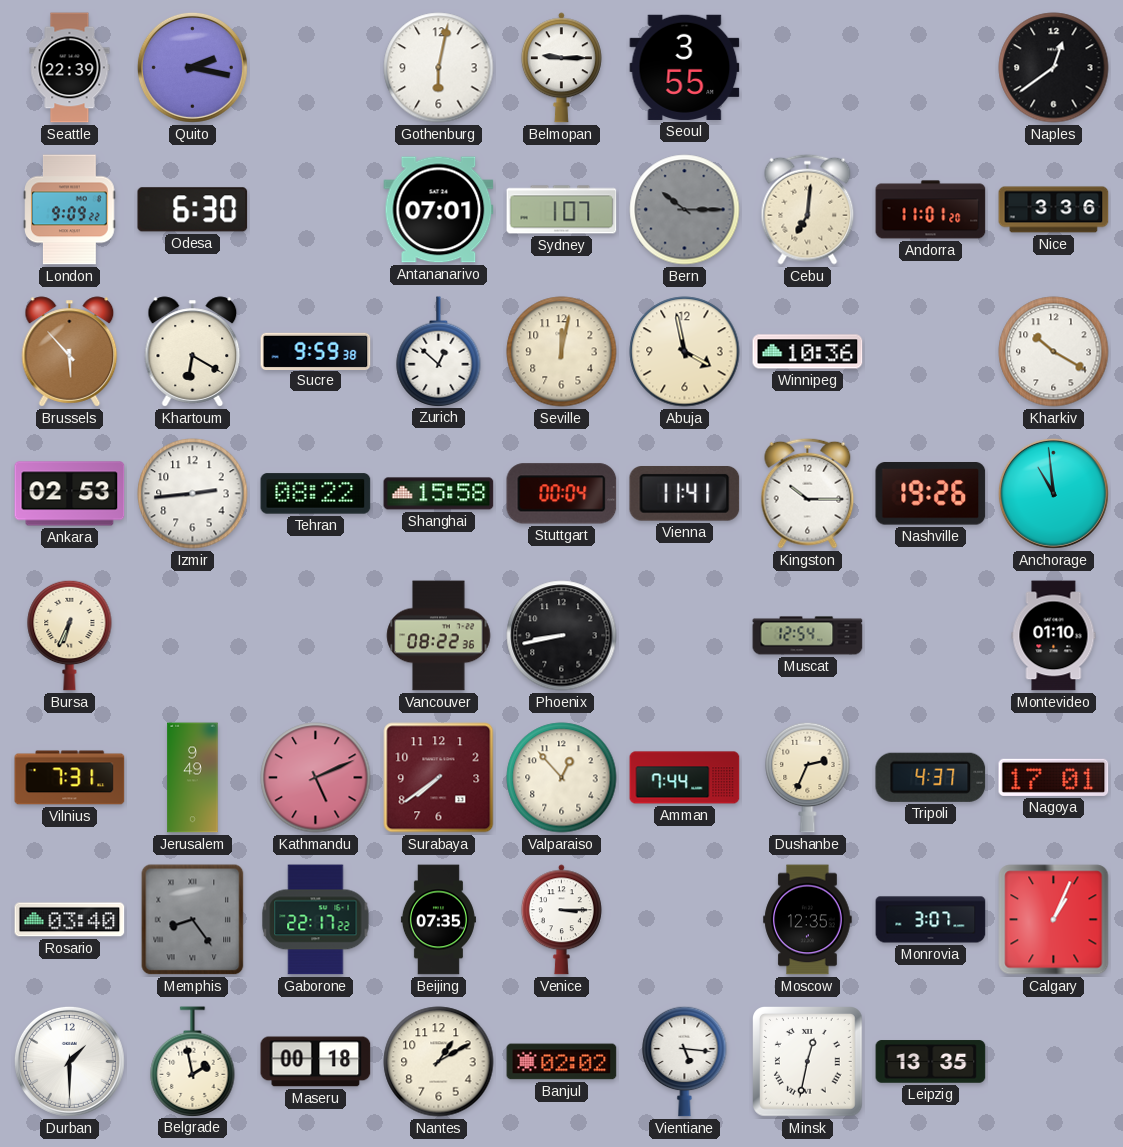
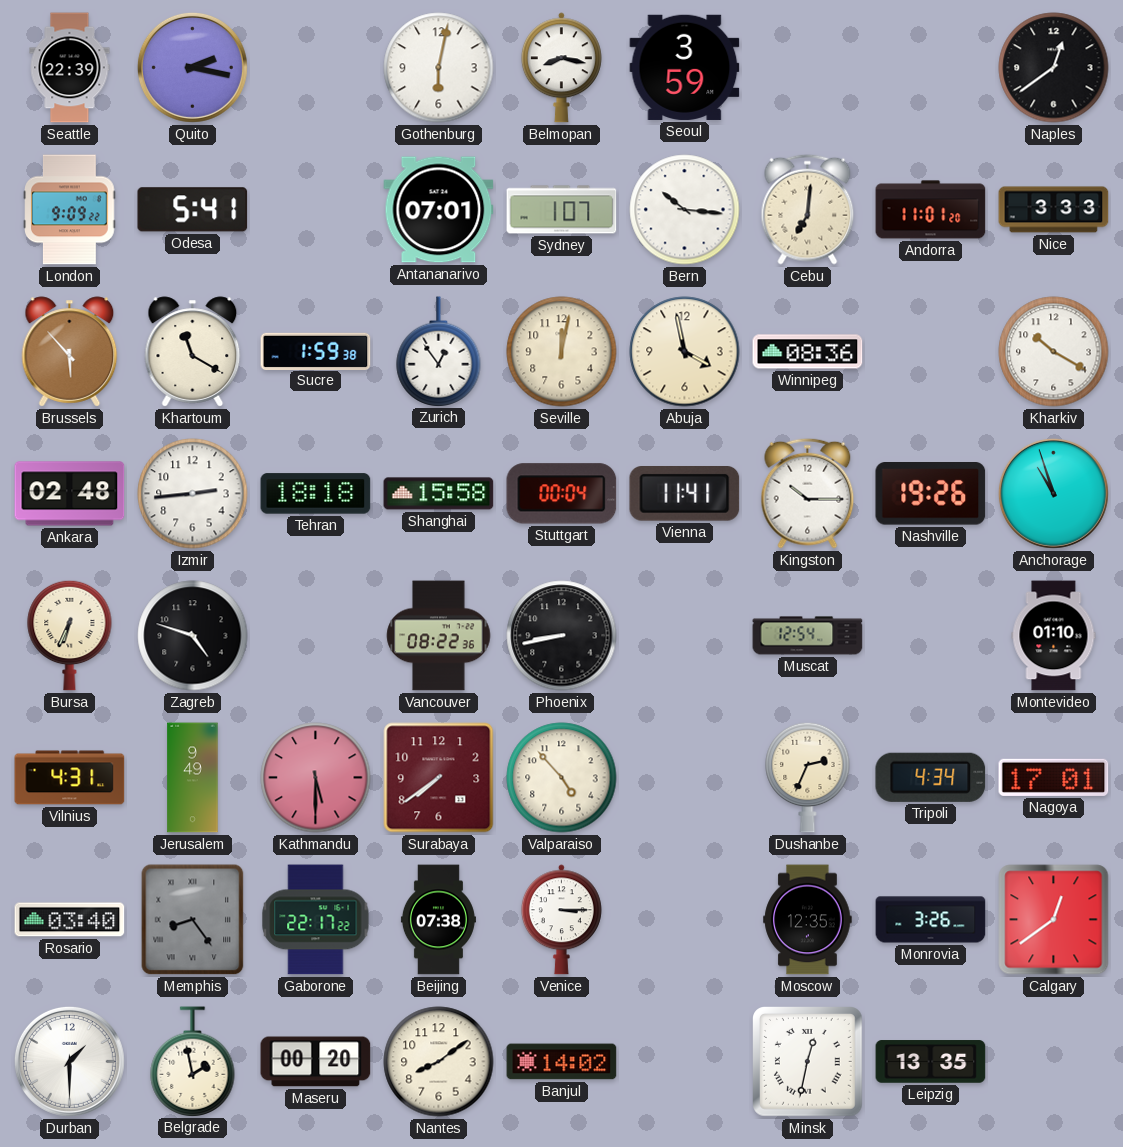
Belmopan: 9:15 -> 8:17 (561, 68)
Seoul: 3:55 -> 3:59 (685, 67)
Odesa: 6:30 -> 5:41 (193, 210)
Bern: 10:15 -> 10:16 (685, 210)
Bern dial: grey -> white (685, 210)
Nice: 3:36 -> 3:33 (1054, 210)
Khartoum: 6:20 -> 11:20 (193, 352)
Sucre: 9:59 -> 1:59 (316, 351)
Zurich: 12:52 -> 12:54 (439, 351)
Winnipeg: 10:36 -> 08:36 (808, 352)
Ankara: 02:53 -> 02:48 (70, 494)
Tehran: 08:22 -> 18:18 (316, 494)
Anchorage: 10:59 -> 10:57 (1053, 493)
Zagreb: none -> 4:48 (193, 636)
Vilnius: 7:31 -> 4:31 (70, 778)
Kathmandu: 5:11 -> 5:30 (316, 778)
Valparaiso: 12:53 -> 4:53 (562, 778)
Amman: 7:44 -> none (685, 778)
Tripoli: 4:37 -> 4:34 (931, 777)
Beijing: 07:35 -> 07:38 (438, 920)
Monrovia: 3:07 -> 3:26 (931, 920)
Calgary: 1:04 -> 12:39 (1054, 920)
Maseru: 00:18 -> 00:20 (316, 1062)
Nantes: 1:10 -> 8:09 (439, 1062)
Banjul: 02:02 -> 14:02 (562, 1062)
Vientiane: 5:16 -> none (685, 1061)
